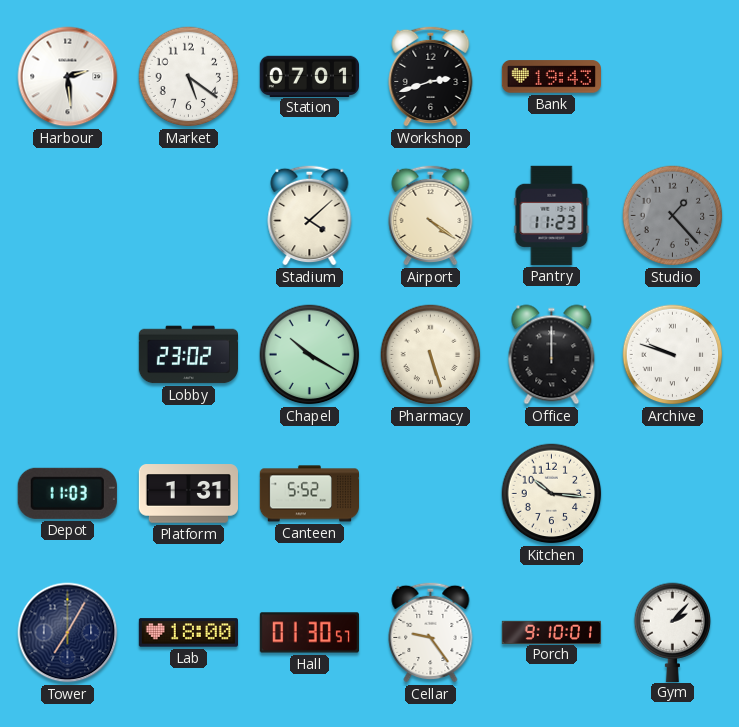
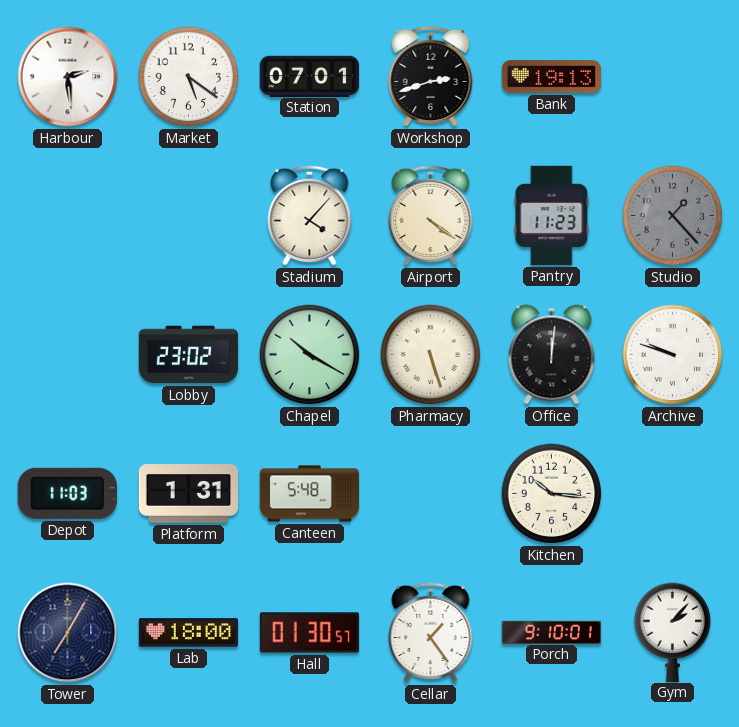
Bank: 19:43 -> 19:13 (551, 77)
Stadium: 4:08 -> 4:07 (310, 215)
Office: 12:00 -> 12:01 (552, 355)
Canteen: 5:52 -> 5:48 (309, 494)
Cellar: 9:24 -> 1:24 (431, 632)
